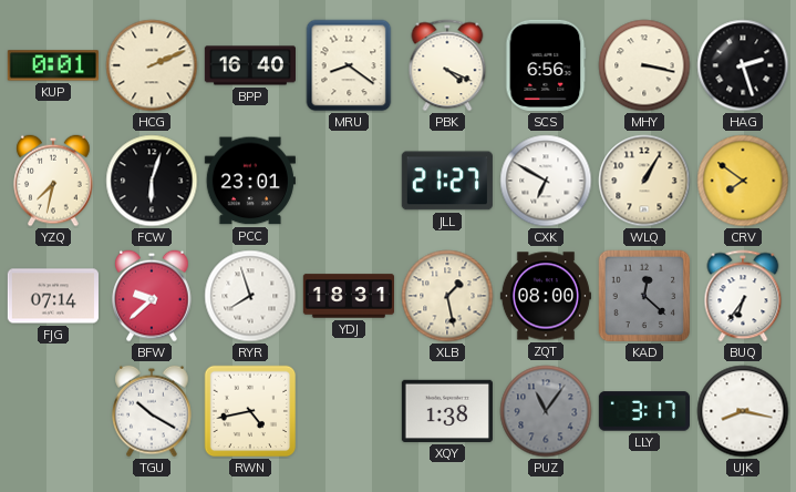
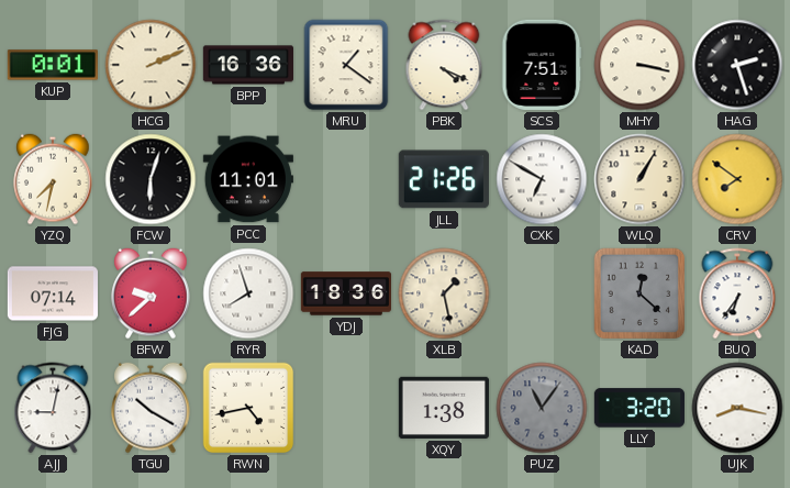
BPP: 16:40 -> 16:36 (247, 65)
MRU: 8:21 -> 1:21 (346, 65)
SCS: 6:56 -> 7:51 (542, 65)
PCC: 23:01 -> 11:01 (248, 179)
JLL: 21:27 -> 21:26 (444, 179)
YDJ: 18:31 -> 18:36 (346, 293)
ZQT: 08:00 -> none (546, 296)
AJJ: none -> 9:02 (53, 408)
LLY: 3:17 -> 3:20 (639, 408)
